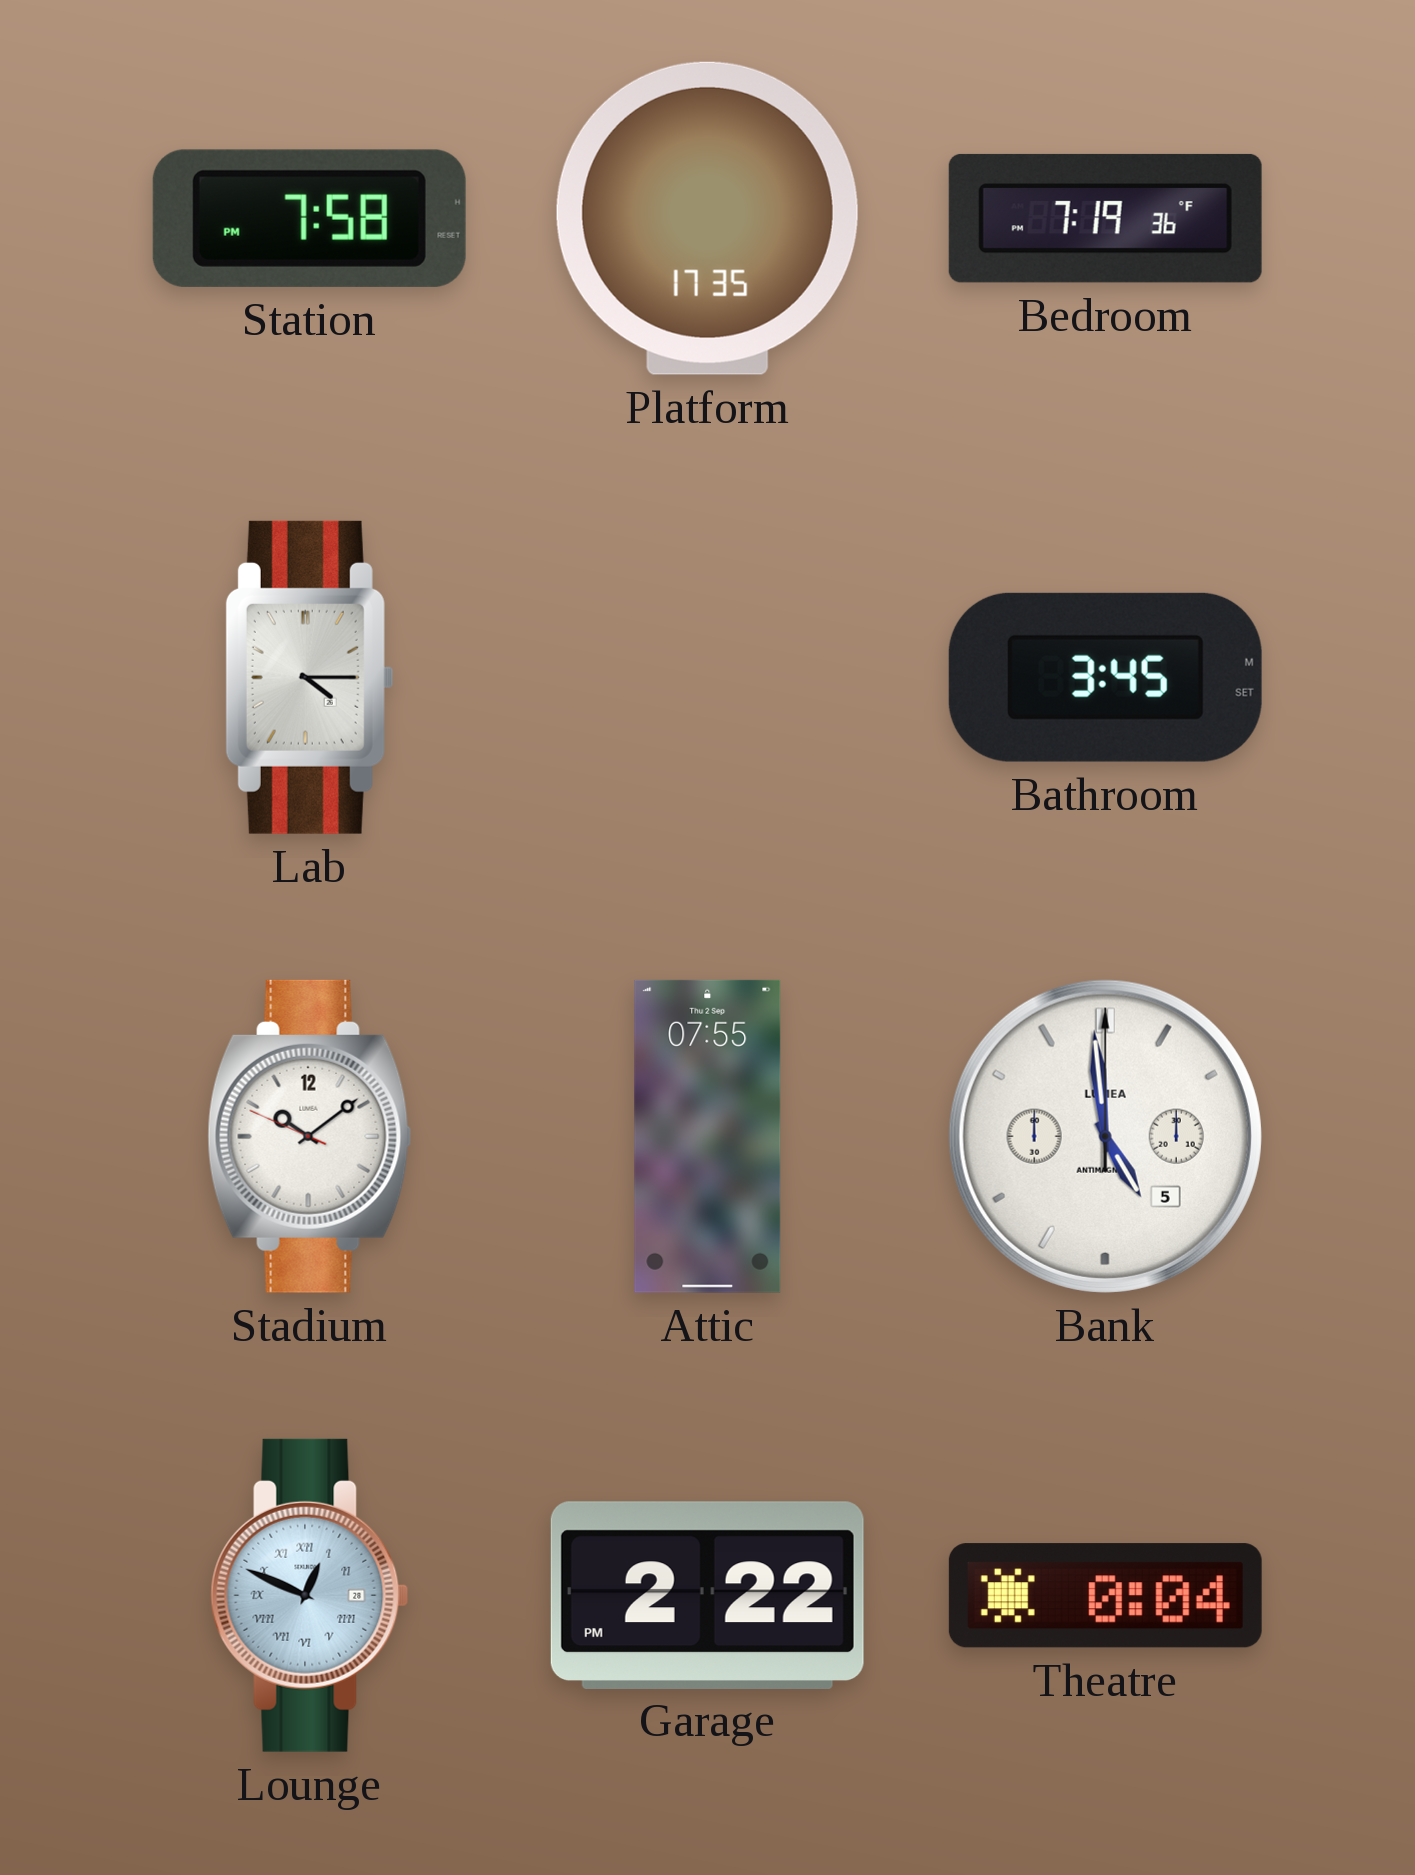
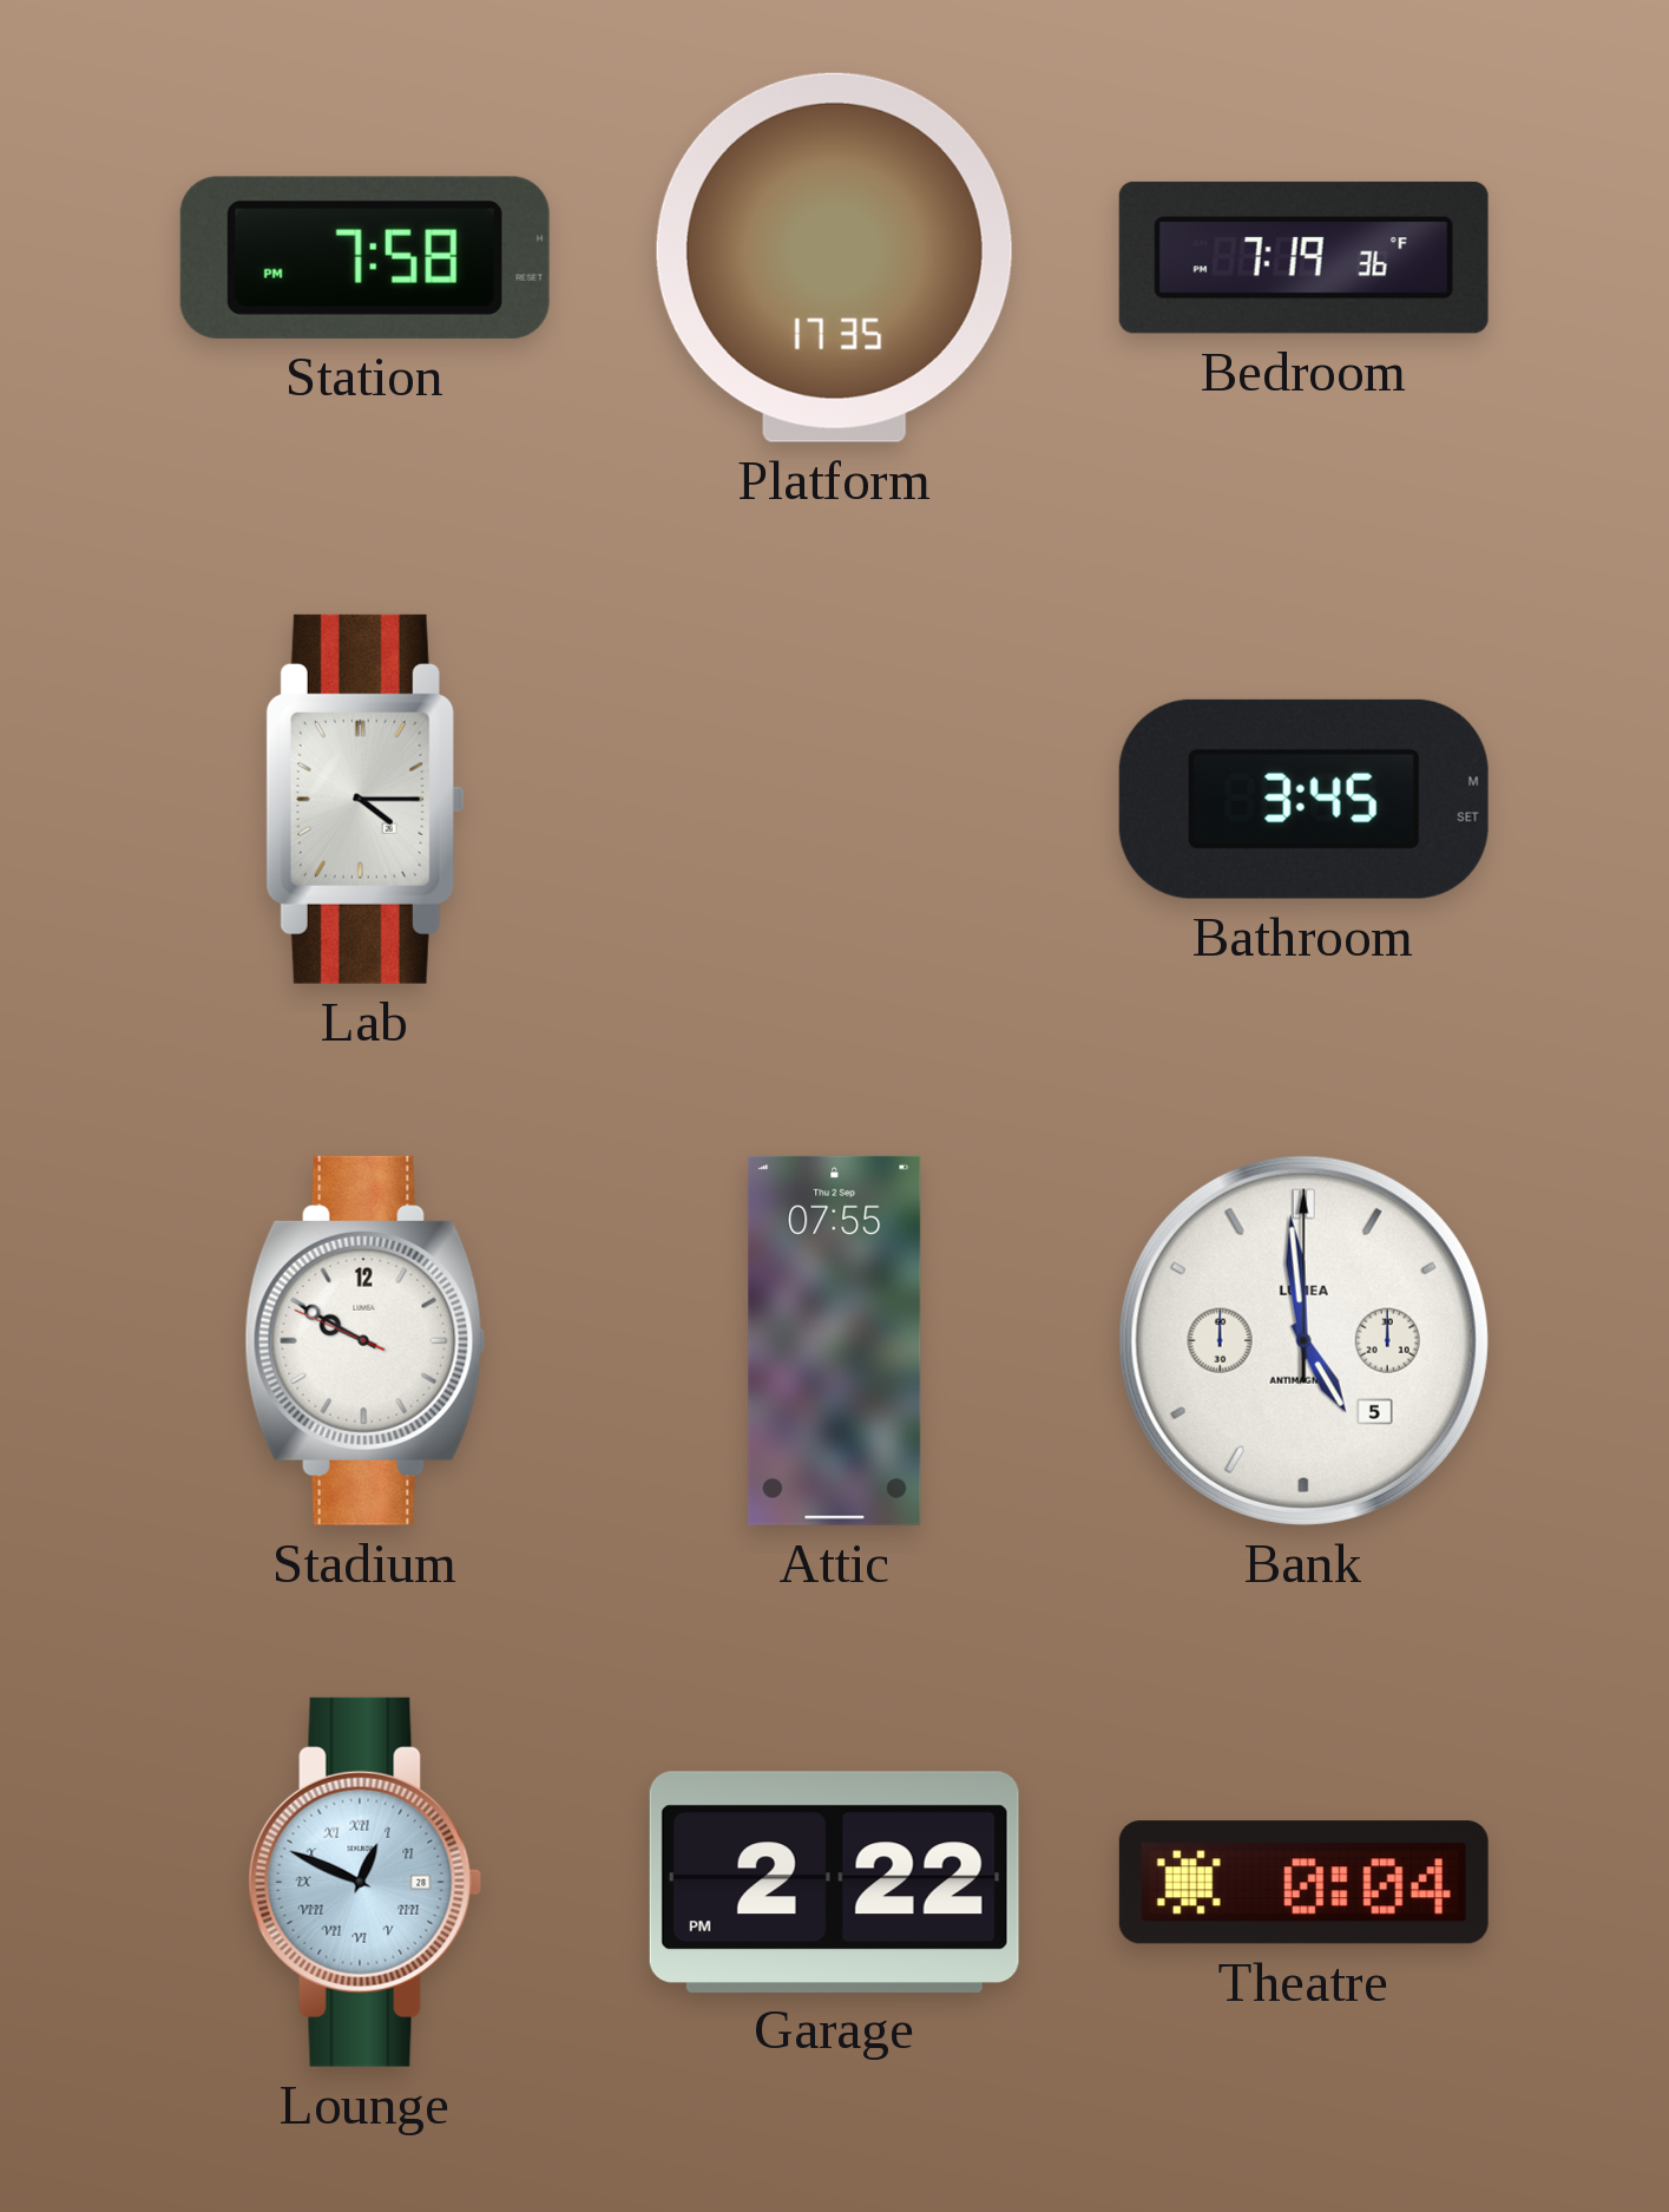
Stadium: 10:08 -> 9:49 (366, 1340)
